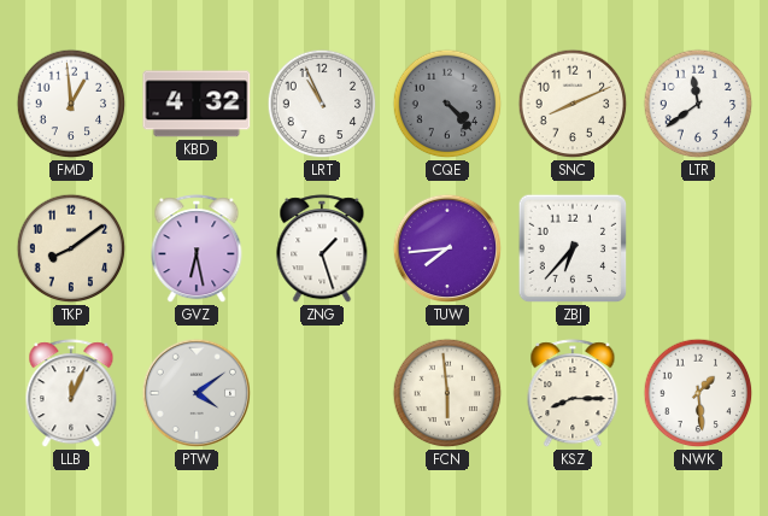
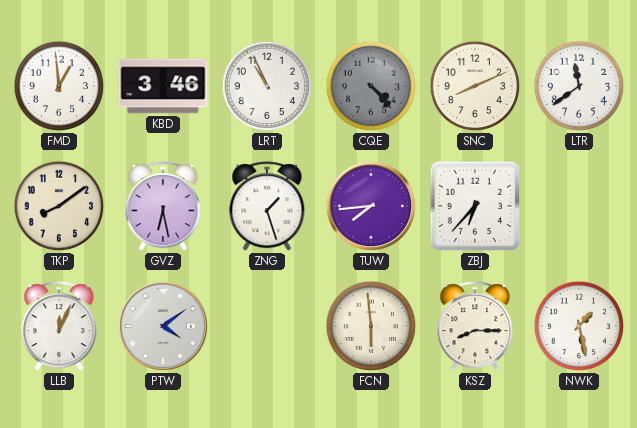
KBD: 4:32 -> 3:46 (163, 86)
NWK: 1:29 -> 1:28 (579, 326)
